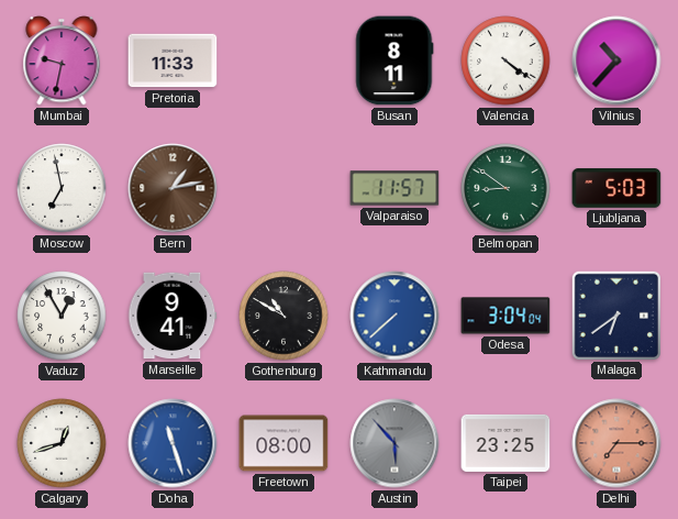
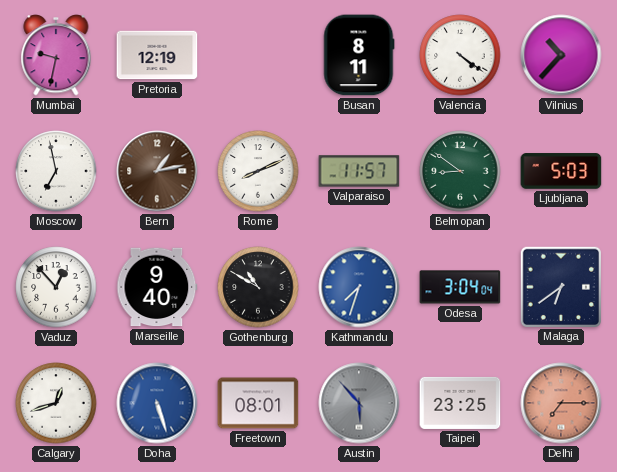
Pretoria: 11:33 -> 12:19 (157, 55)
Rome: none -> 8:11 (258, 171)
Vaduz: 12:55 -> 12:53 (56, 287)
Marseille: 9:41 -> 9:40 (157, 287)
Kathmandu: 7:38 -> 7:33 (359, 287)
Doha: 11:27 -> 5:27 (157, 403)
Freetown: 08:00 -> 08:01 (258, 403)
